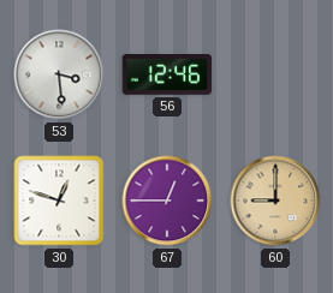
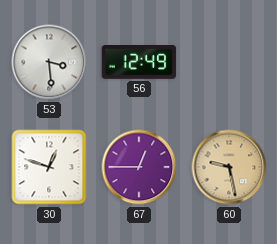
56: 12:46 -> 12:49 (139, 63)
60: 9:00 -> 9:28 (229, 167)
